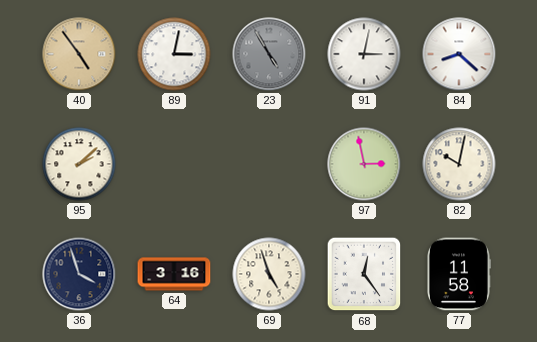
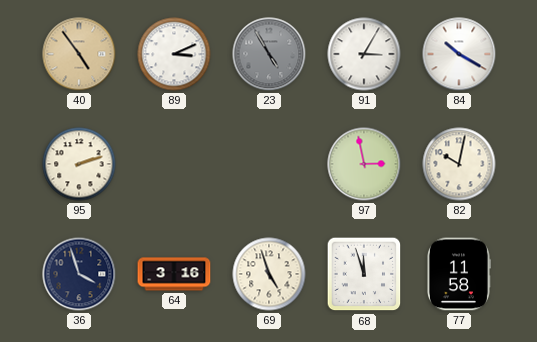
89: 3:02 -> 3:11 (174, 54)
91: 3:02 -> 3:05 (364, 54)
84: 8:22 -> 10:20 (459, 54)
95: 2:08 -> 2:12 (79, 164)
68: 12:24 -> 11:57 (364, 274)
